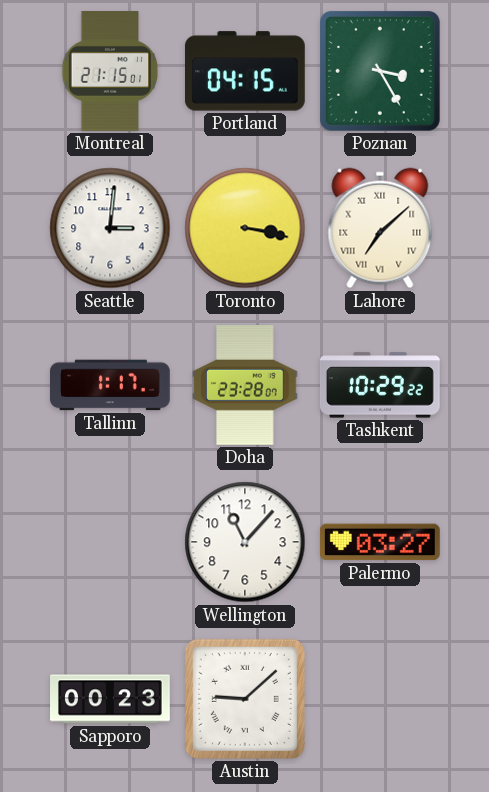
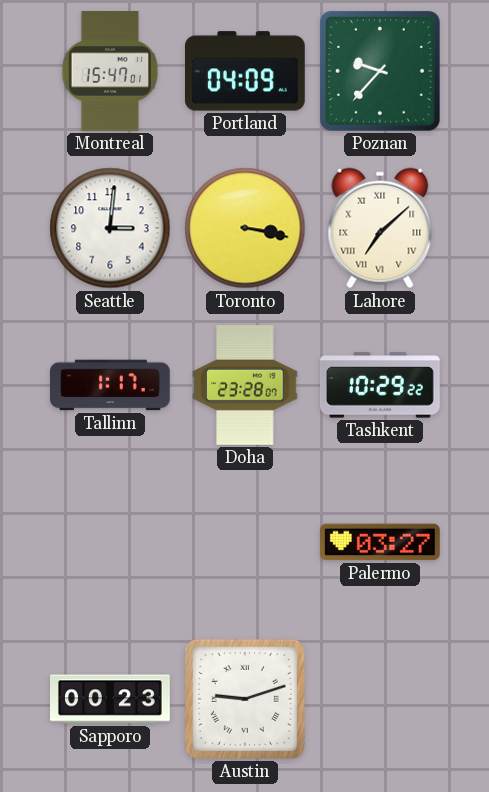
Montreal: 21:15 -> 15:47 (110, 72)
Portland: 04:15 -> 04:09 (245, 71)
Poznan: 3:25 -> 9:37 (380, 71)
Wellington: 11:07 -> none (245, 542)
Austin: 9:08 -> 9:12 (245, 699)
